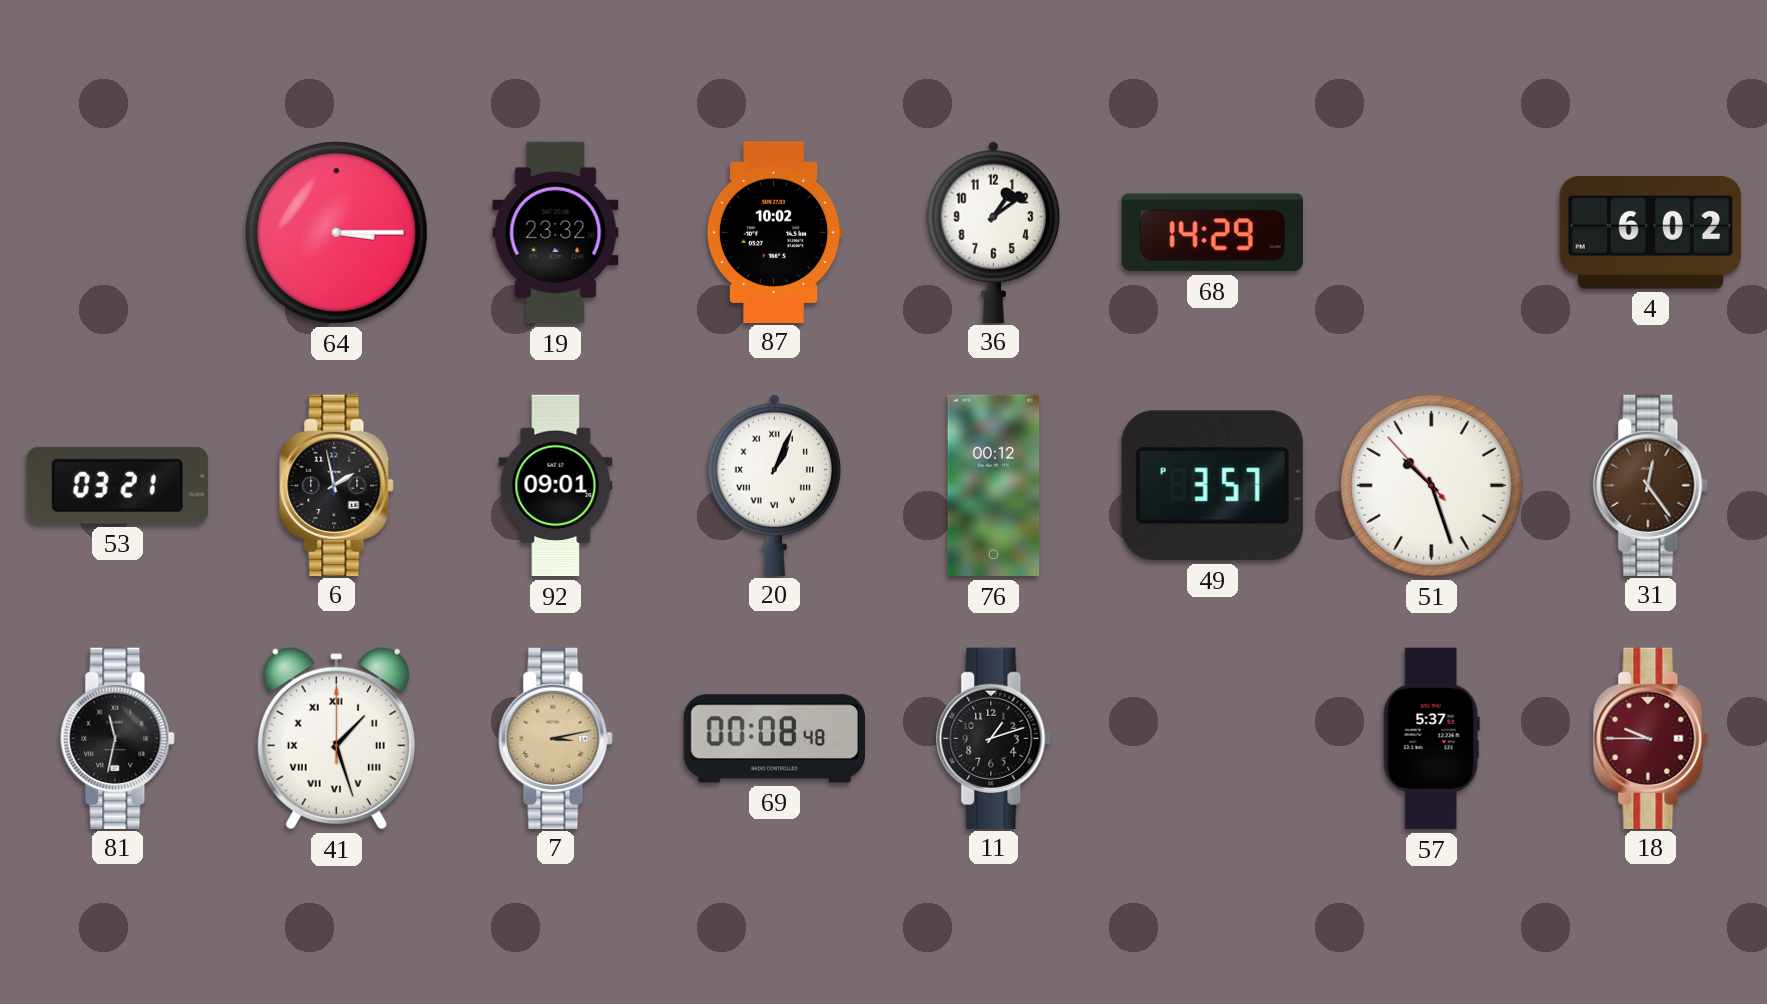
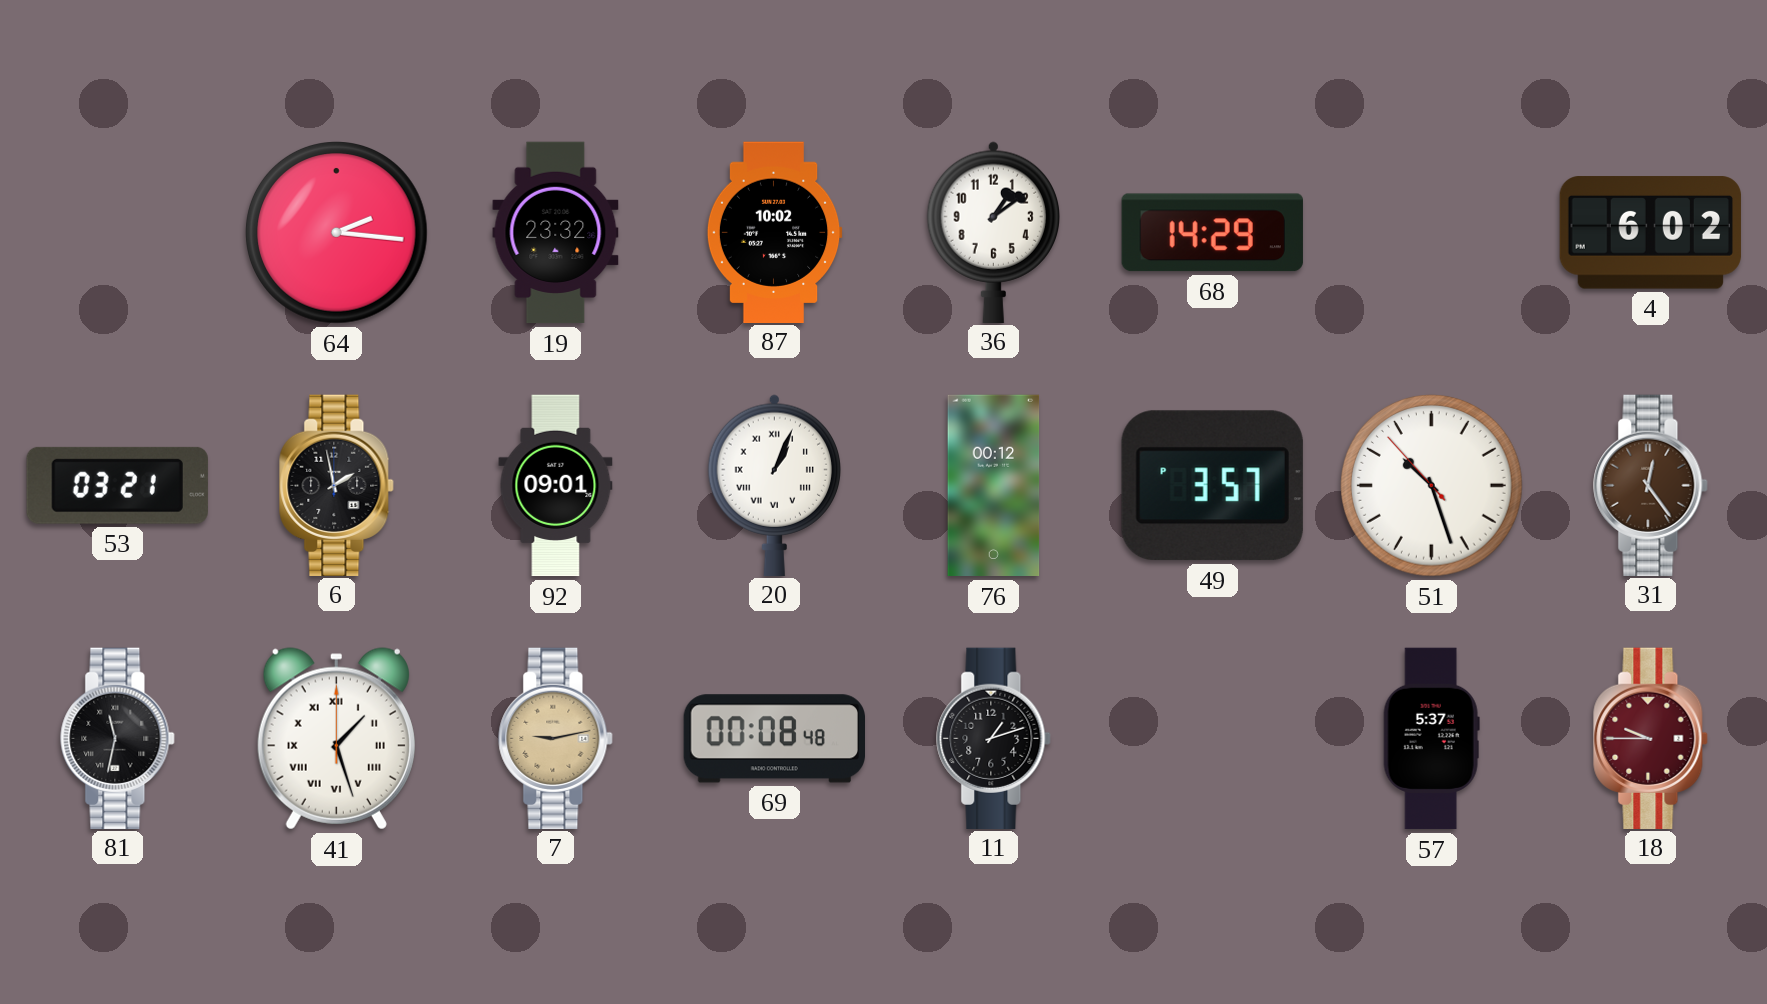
64: 3:15 -> 2:16 (337, 233)
7: 3:13 -> 9:13 (556, 738)
